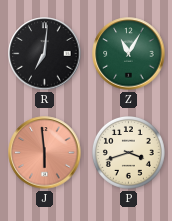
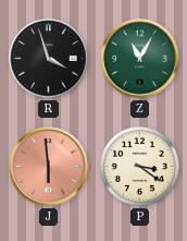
R: 7:01 -> 3:57 (49, 59)
P: 3:42 -> 3:21 (140, 167)
